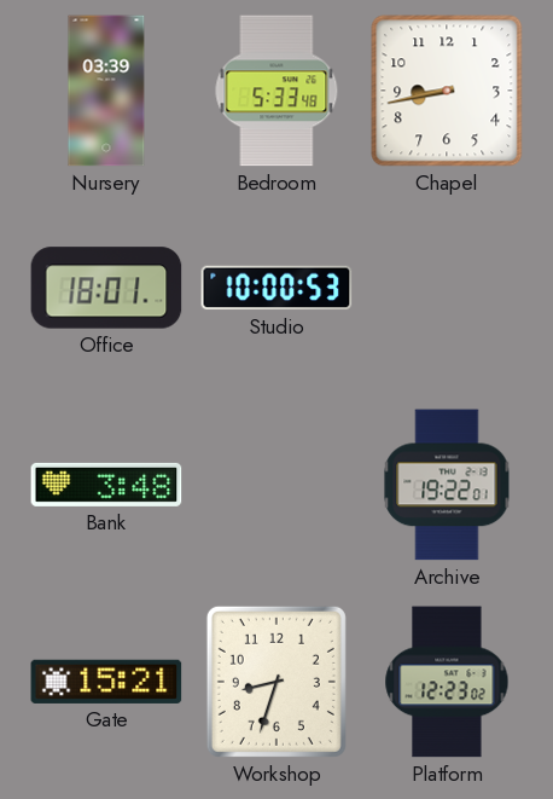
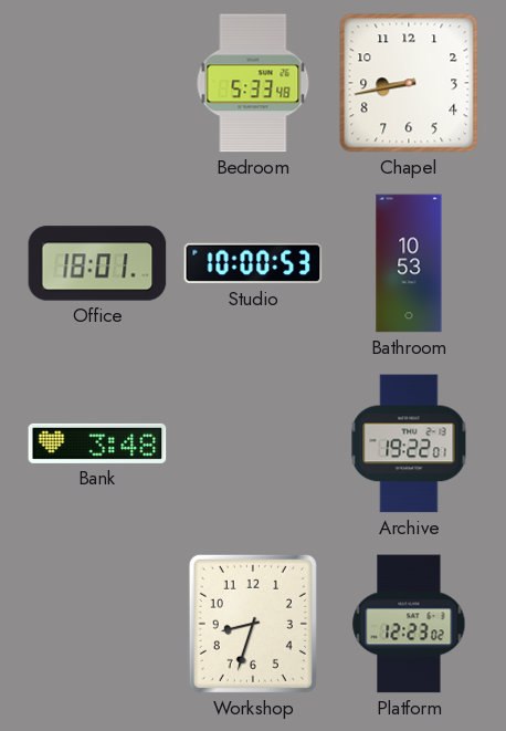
Nursery: 03:39 -> none (106, 91)
Bathroom: none -> 10:53 (409, 263)
Gate: 15:21 -> none (106, 682)
